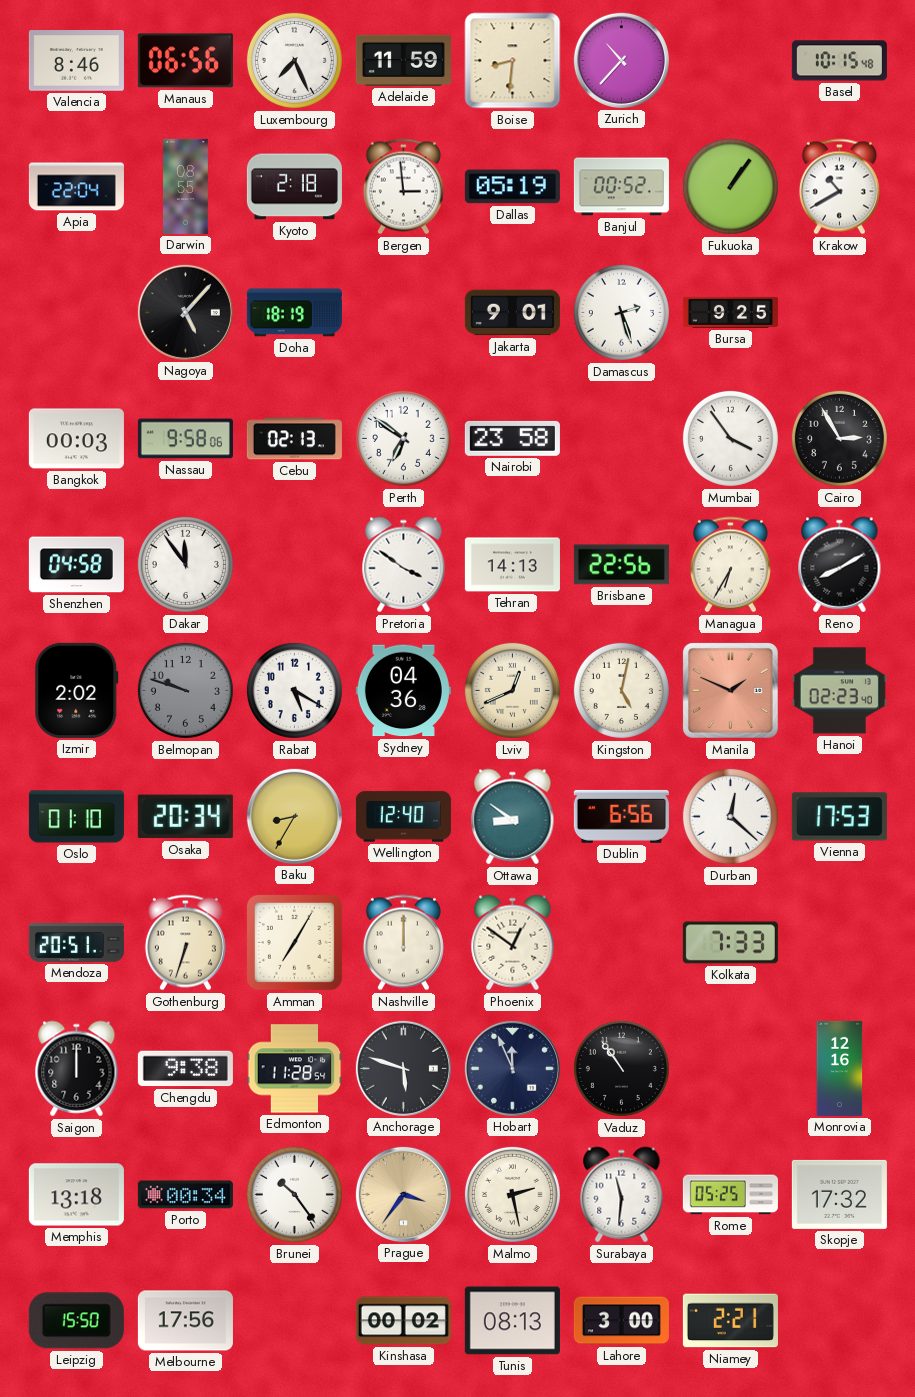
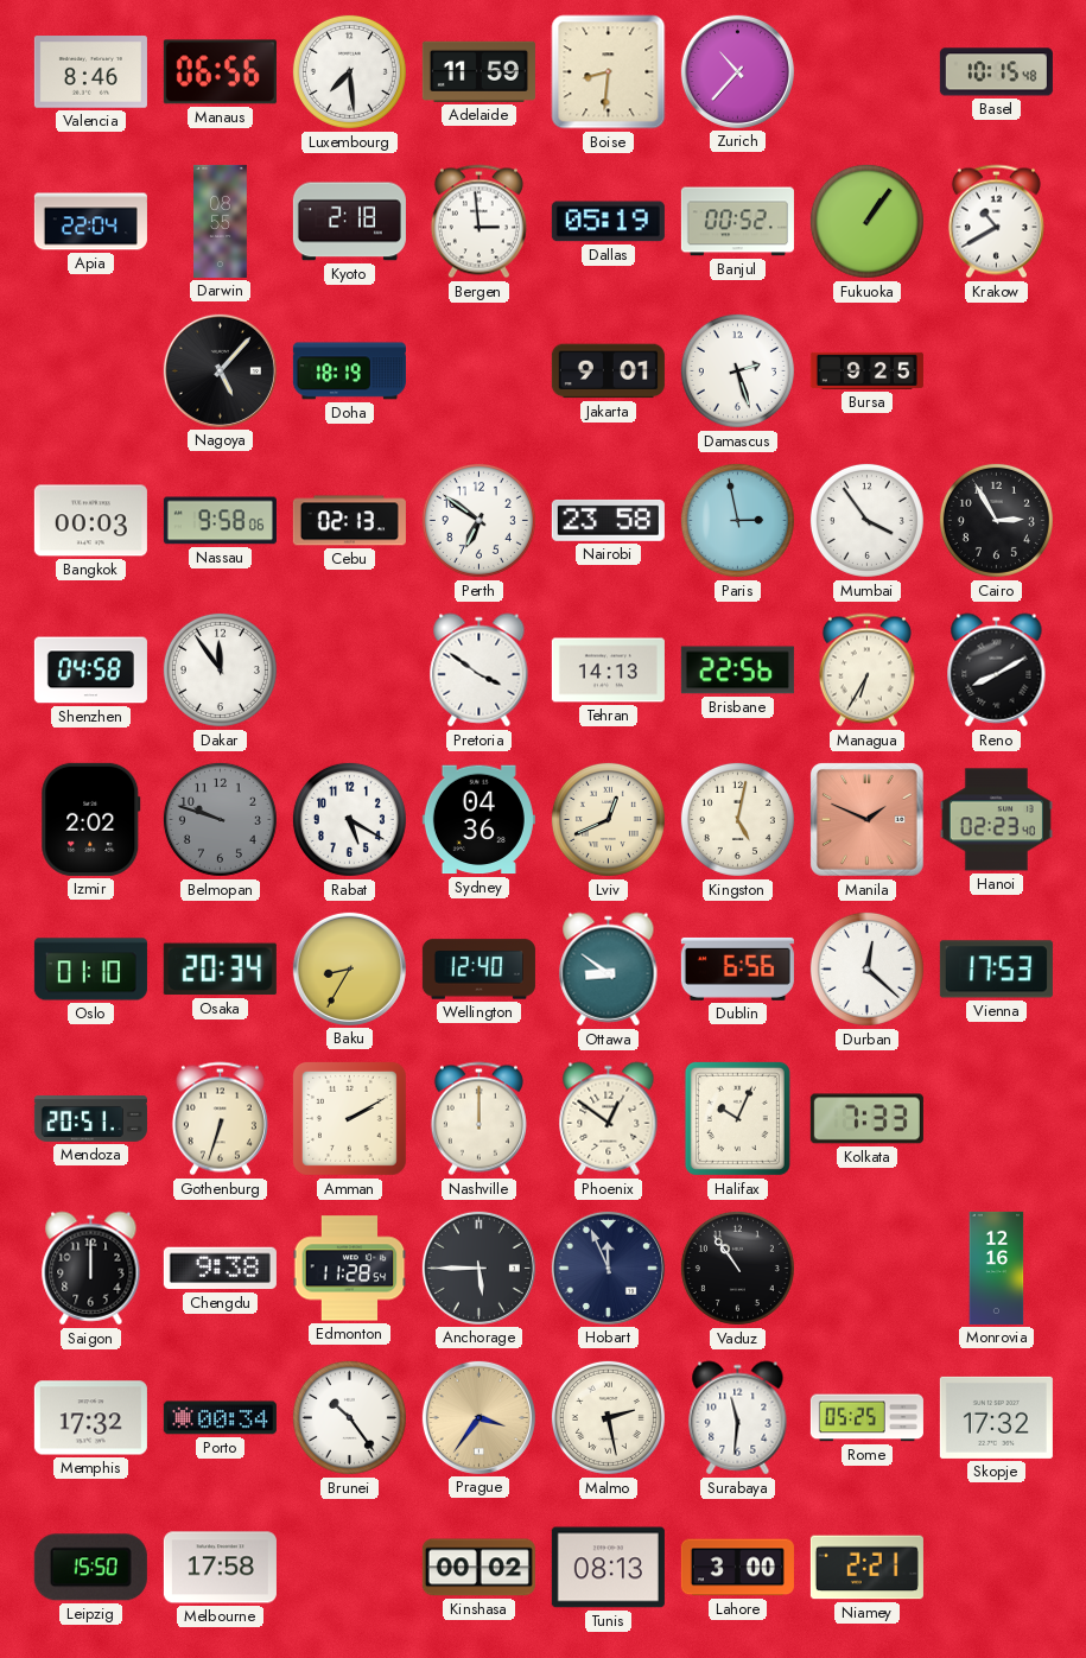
Luxembourg: 7:26 -> 7:29 (349, 71)
Paris: none -> 2:58 (737, 520)
Amman: 7:05 -> 2:10 (349, 1118)
Halifax: none -> 10:04 (737, 1118)
Anchorage: 5:48 -> 5:45 (478, 1268)
Memphis: 13:18 -> 17:32 (90, 1418)
Melbourne: 17:56 -> 17:58 (220, 1568)
